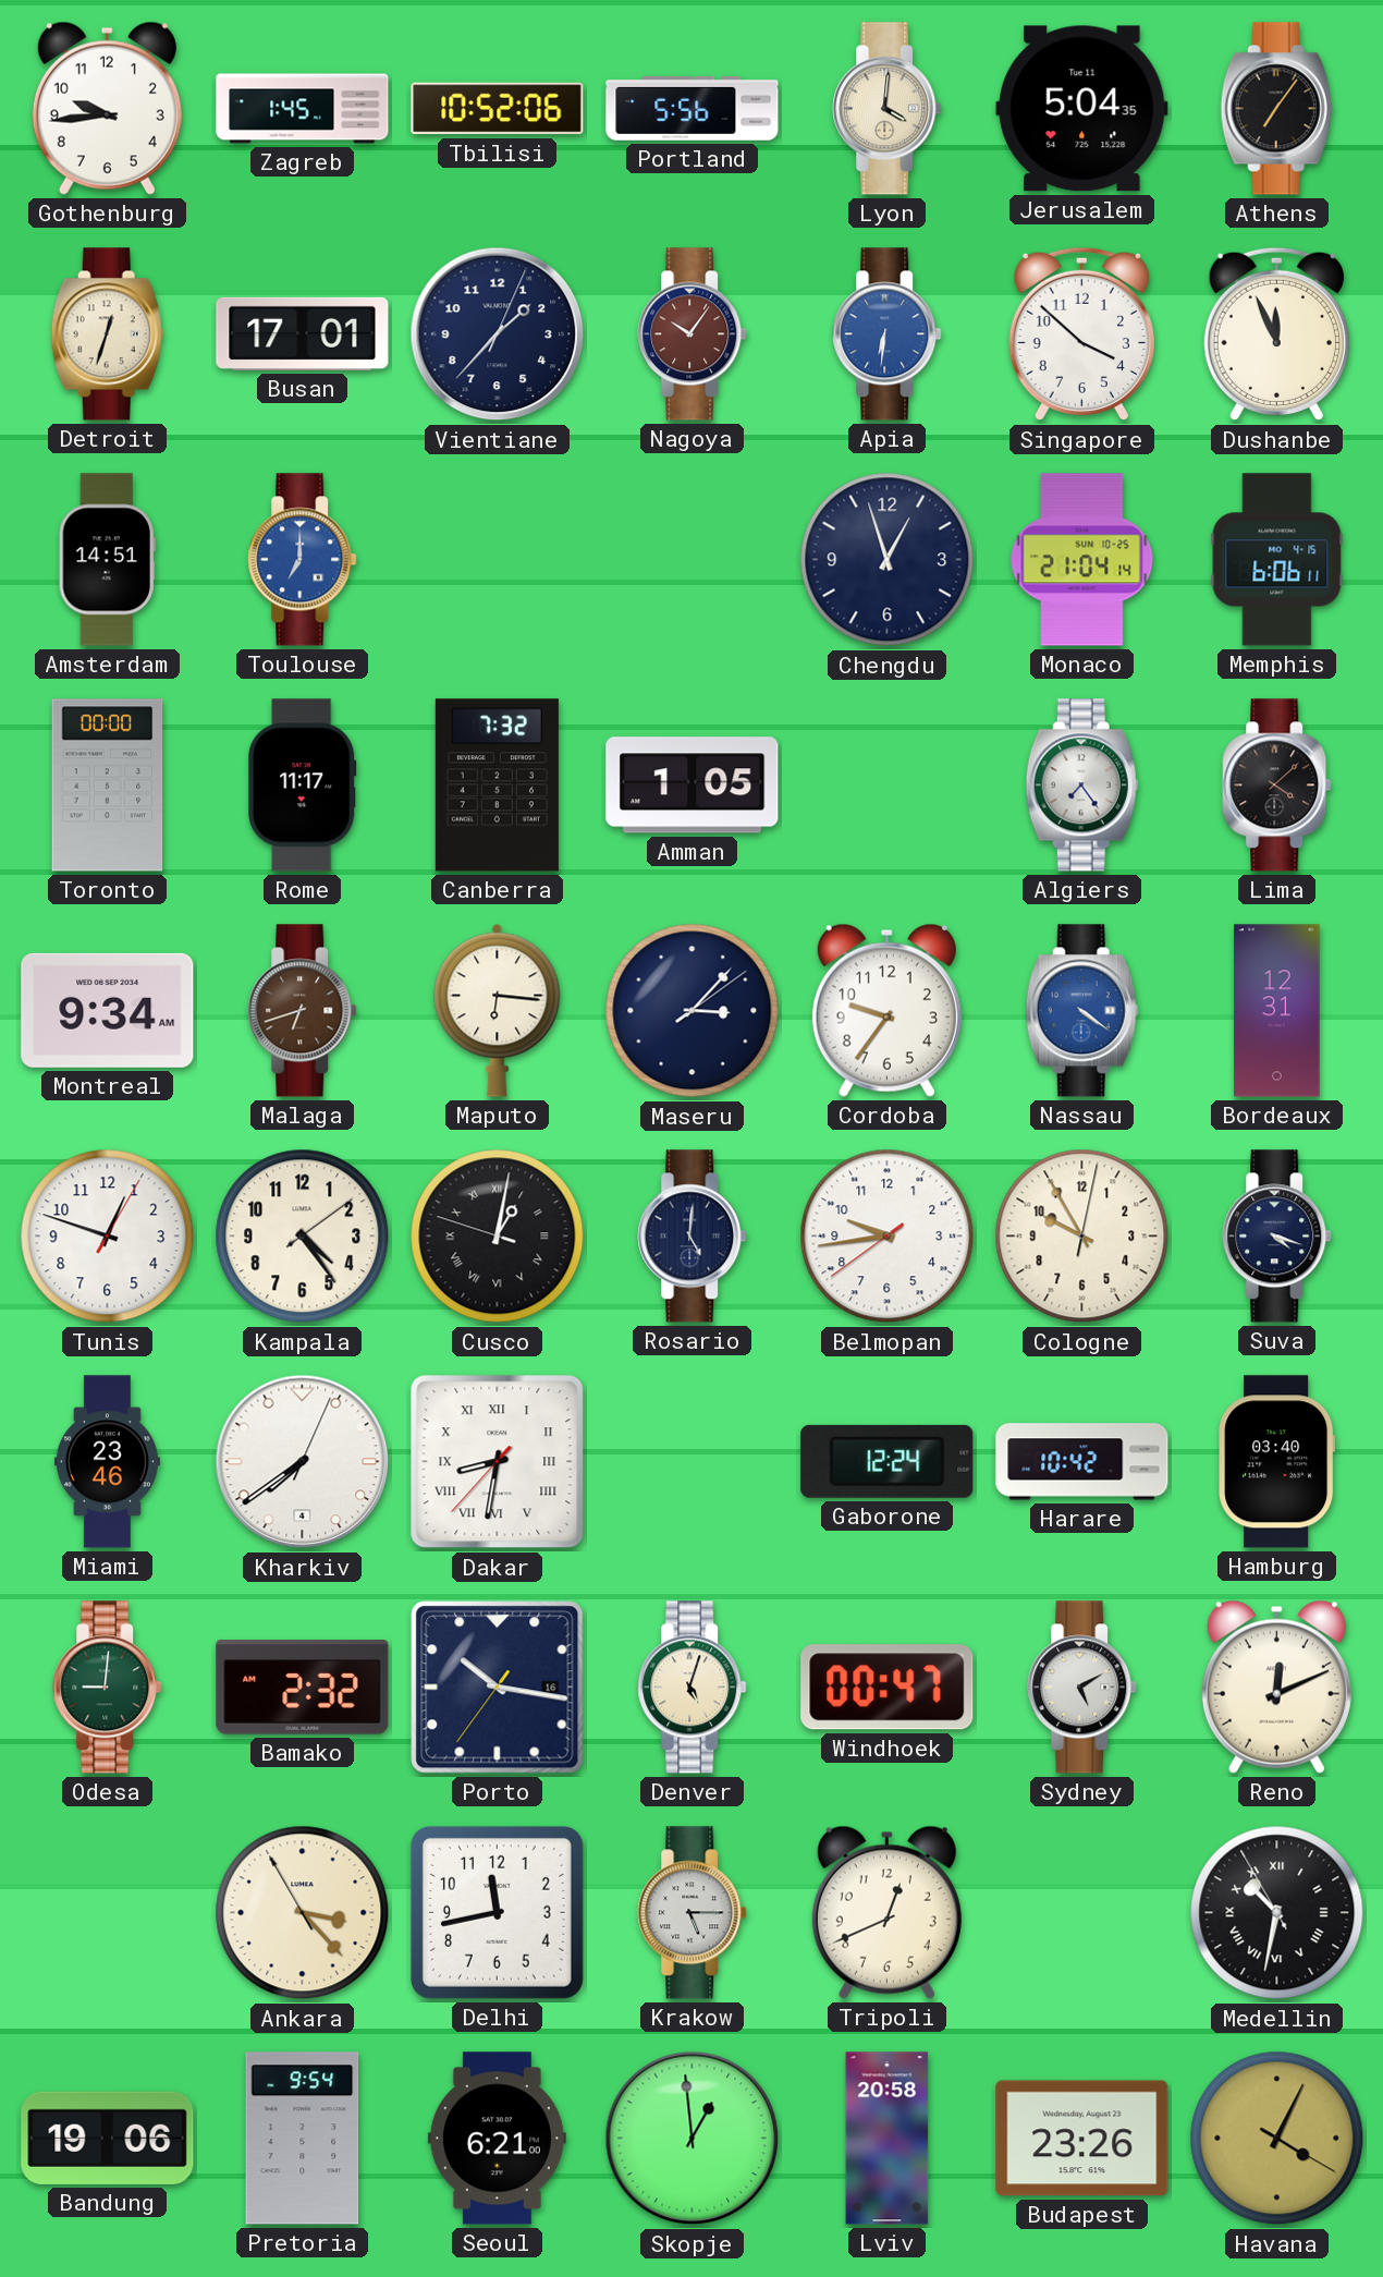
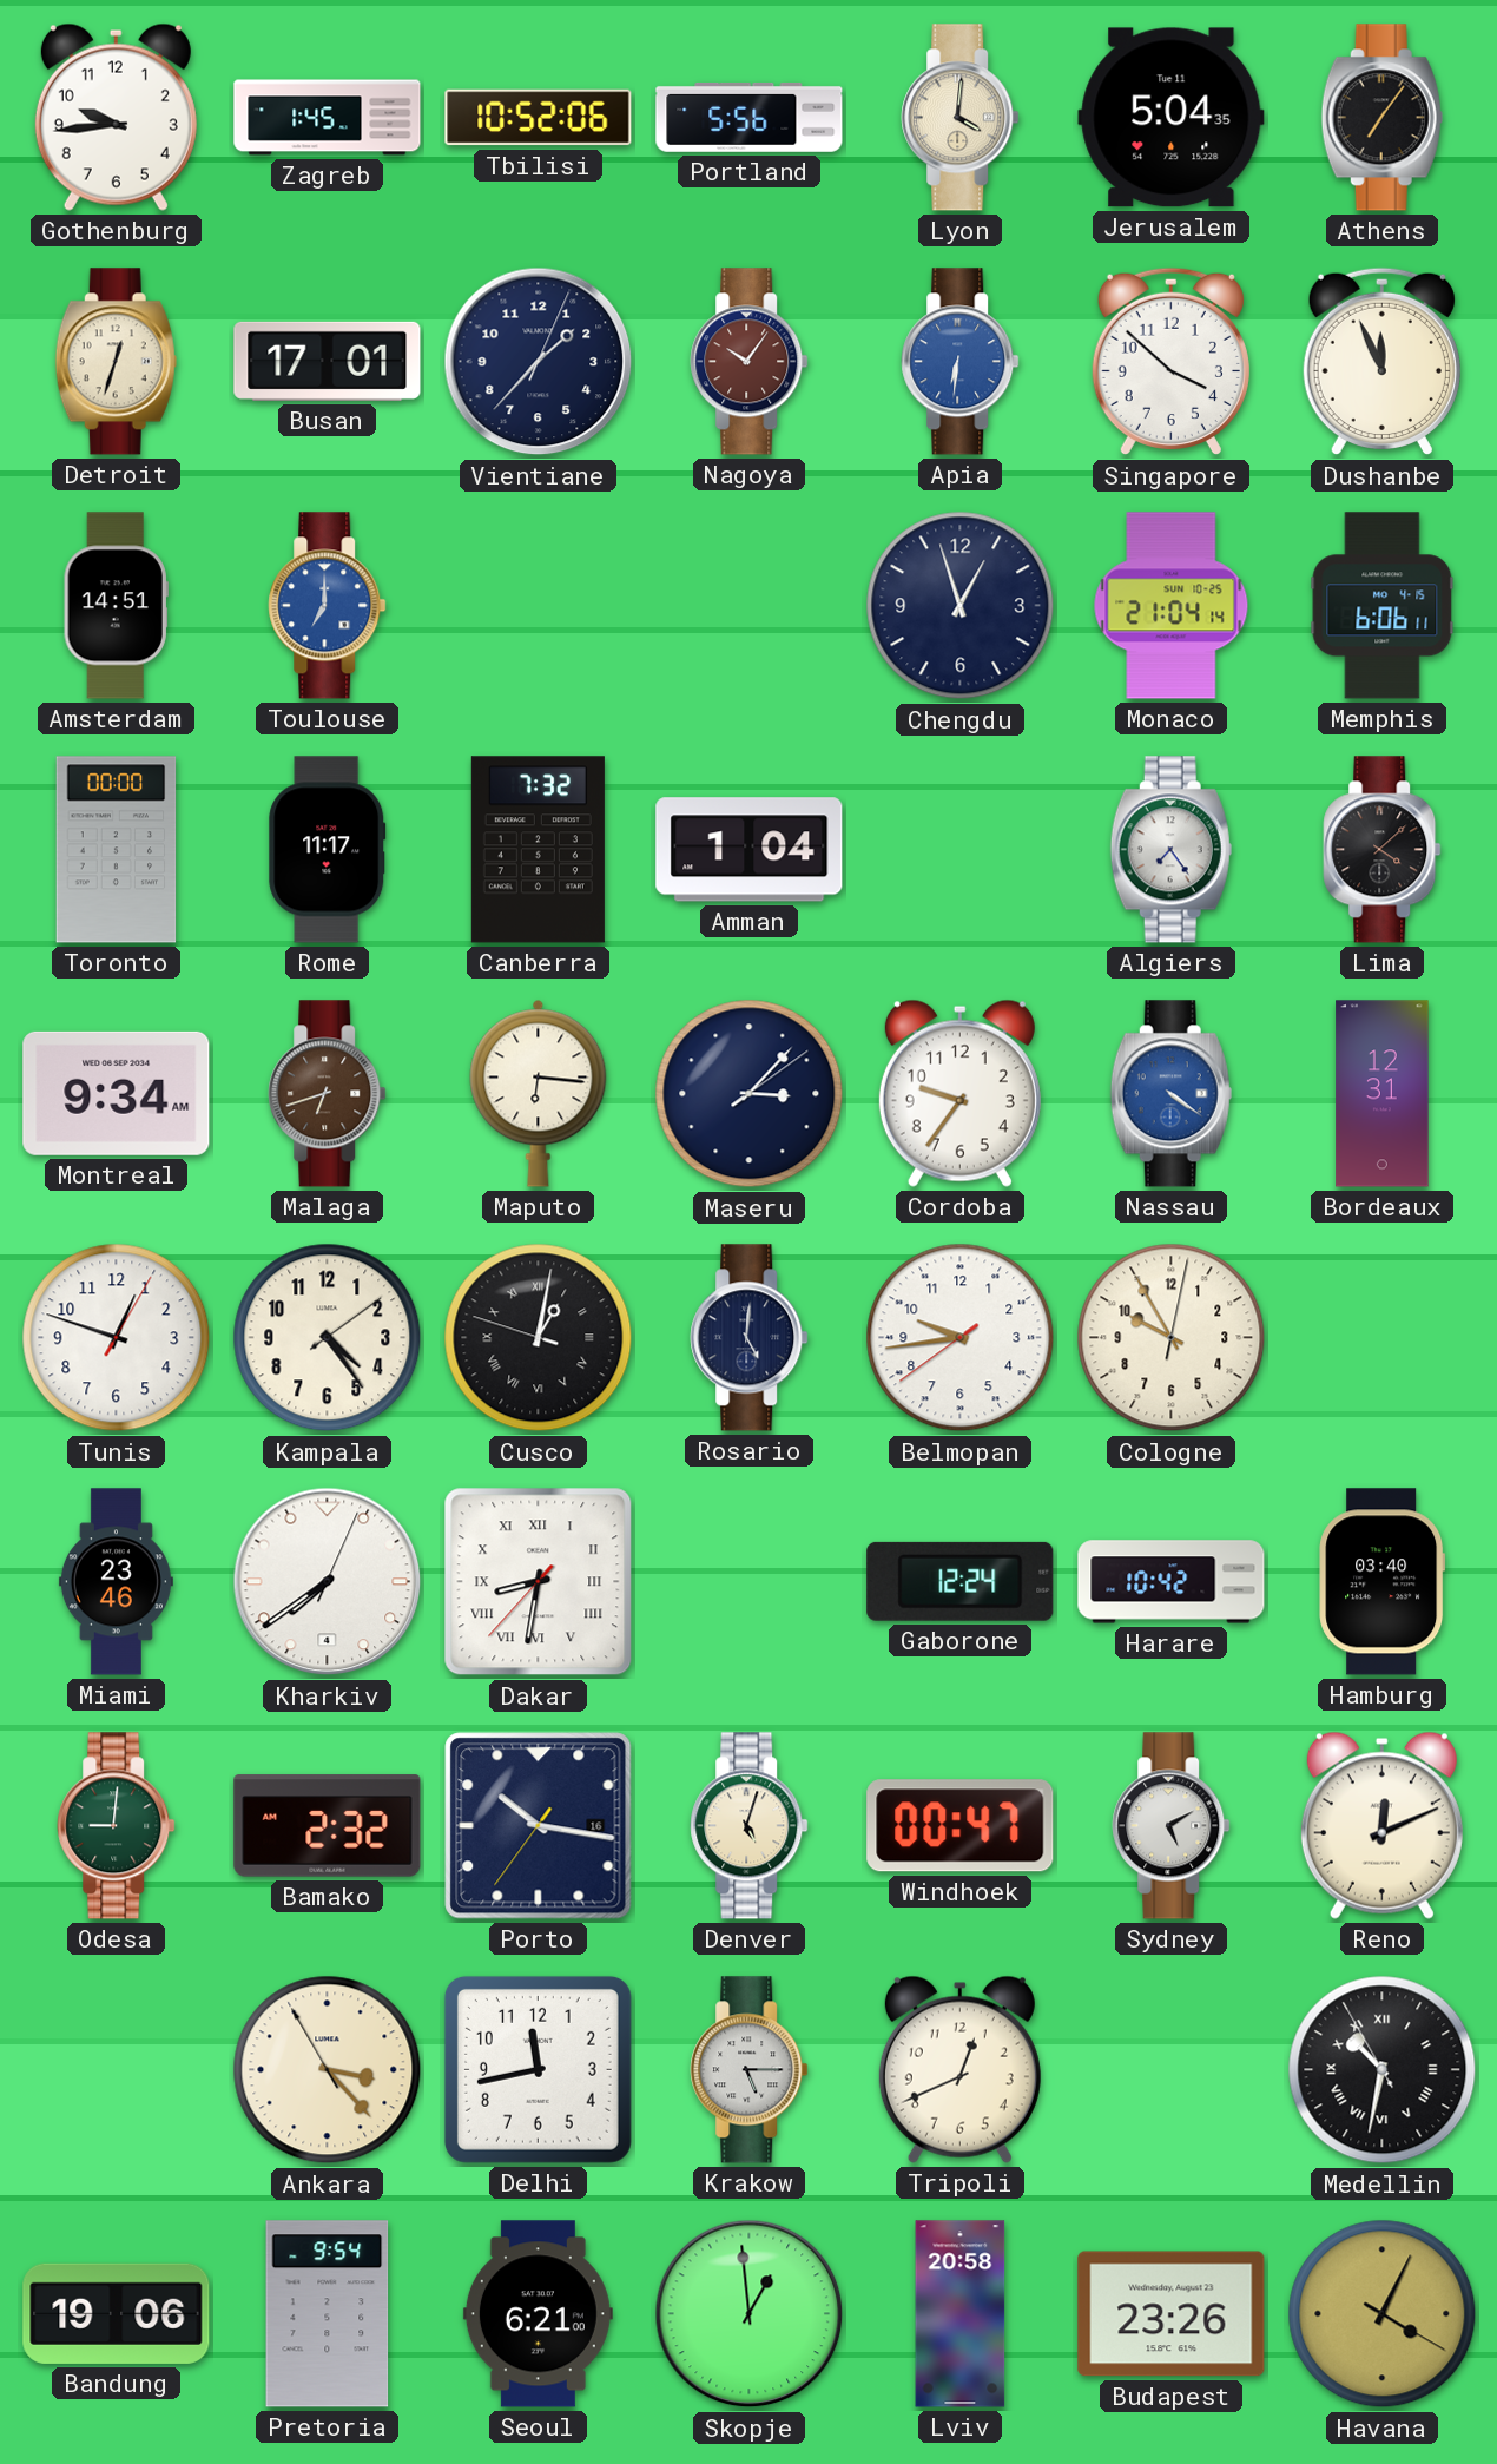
Amman: 1:05 -> 1:04 (750, 850)
Suva: 4:18 -> none (1277, 1237)
